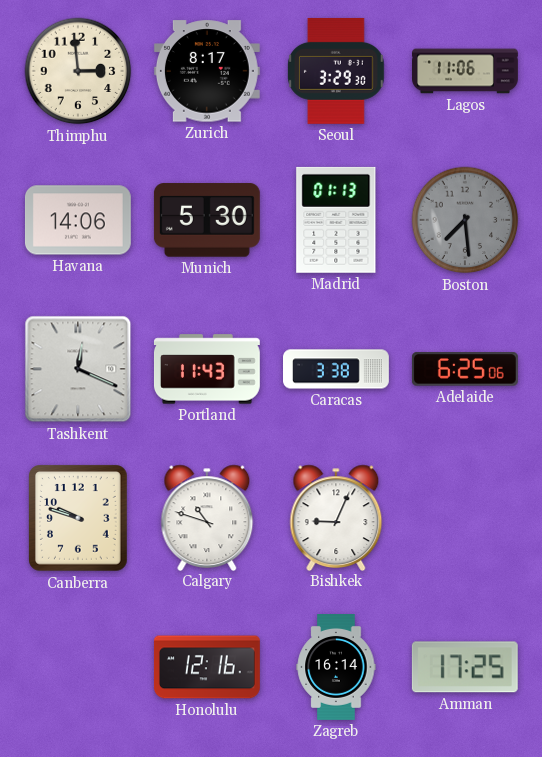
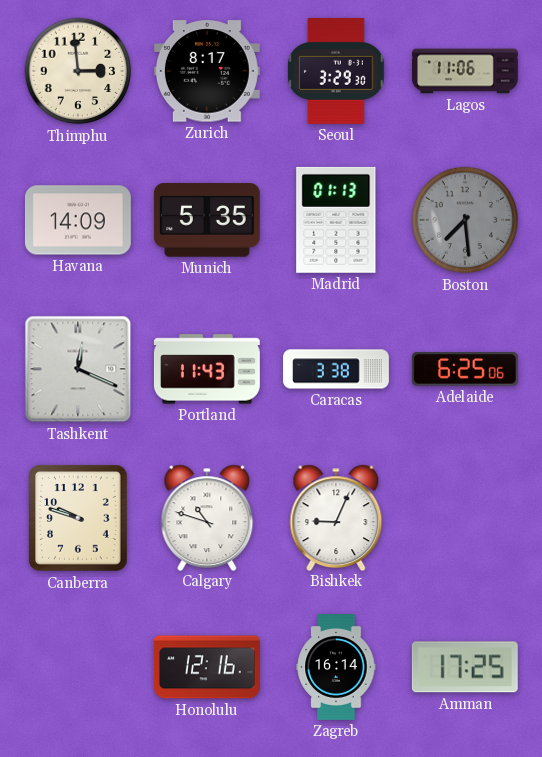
Havana: 14:06 -> 14:09 (78, 220)
Munich: 5:30 -> 5:35 (207, 220)
